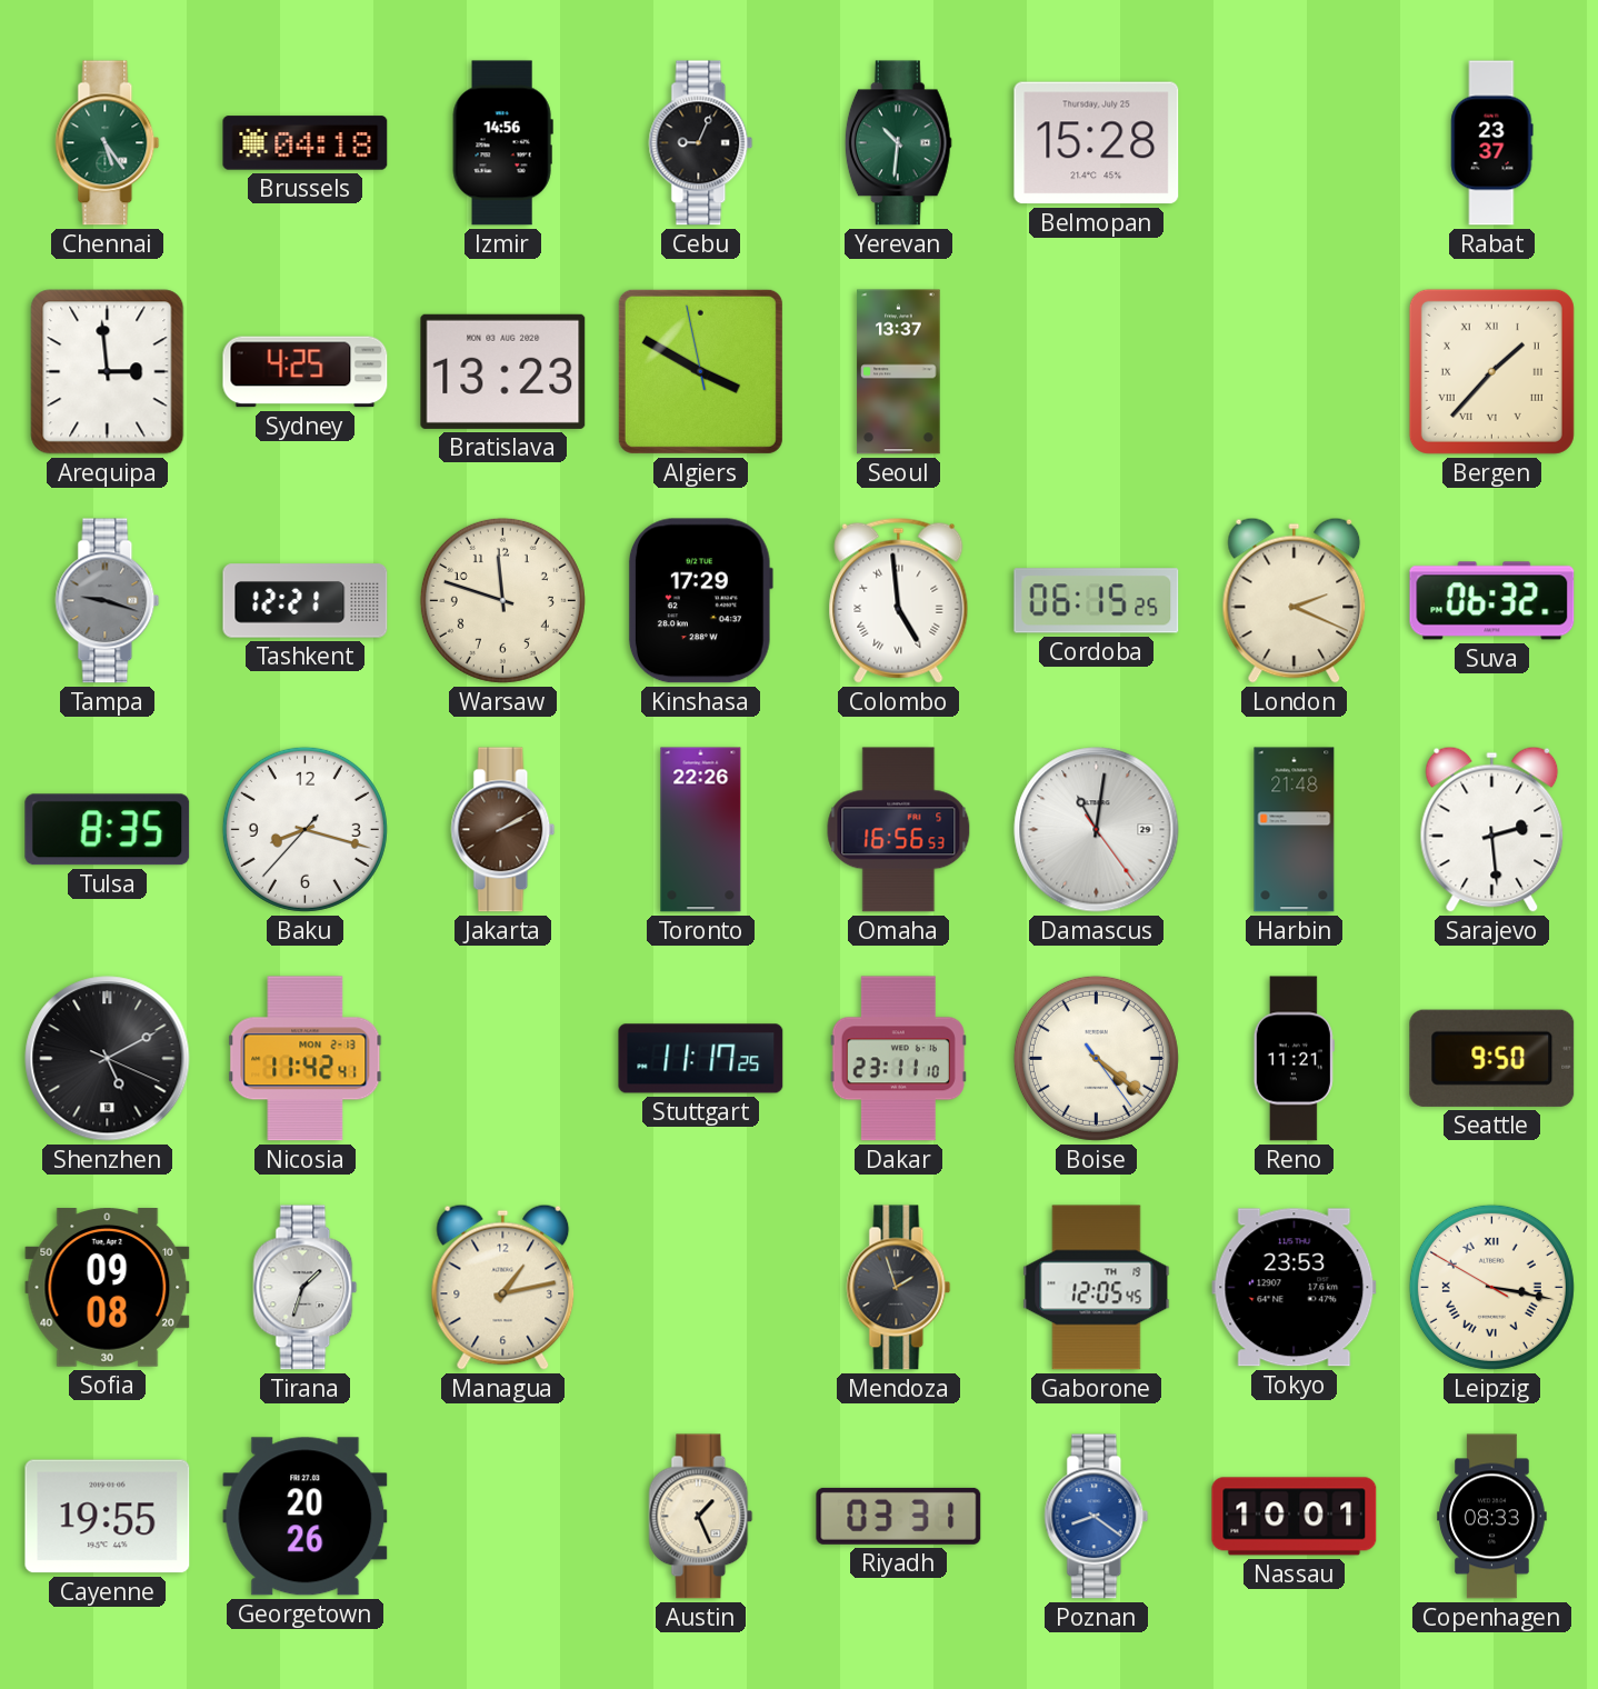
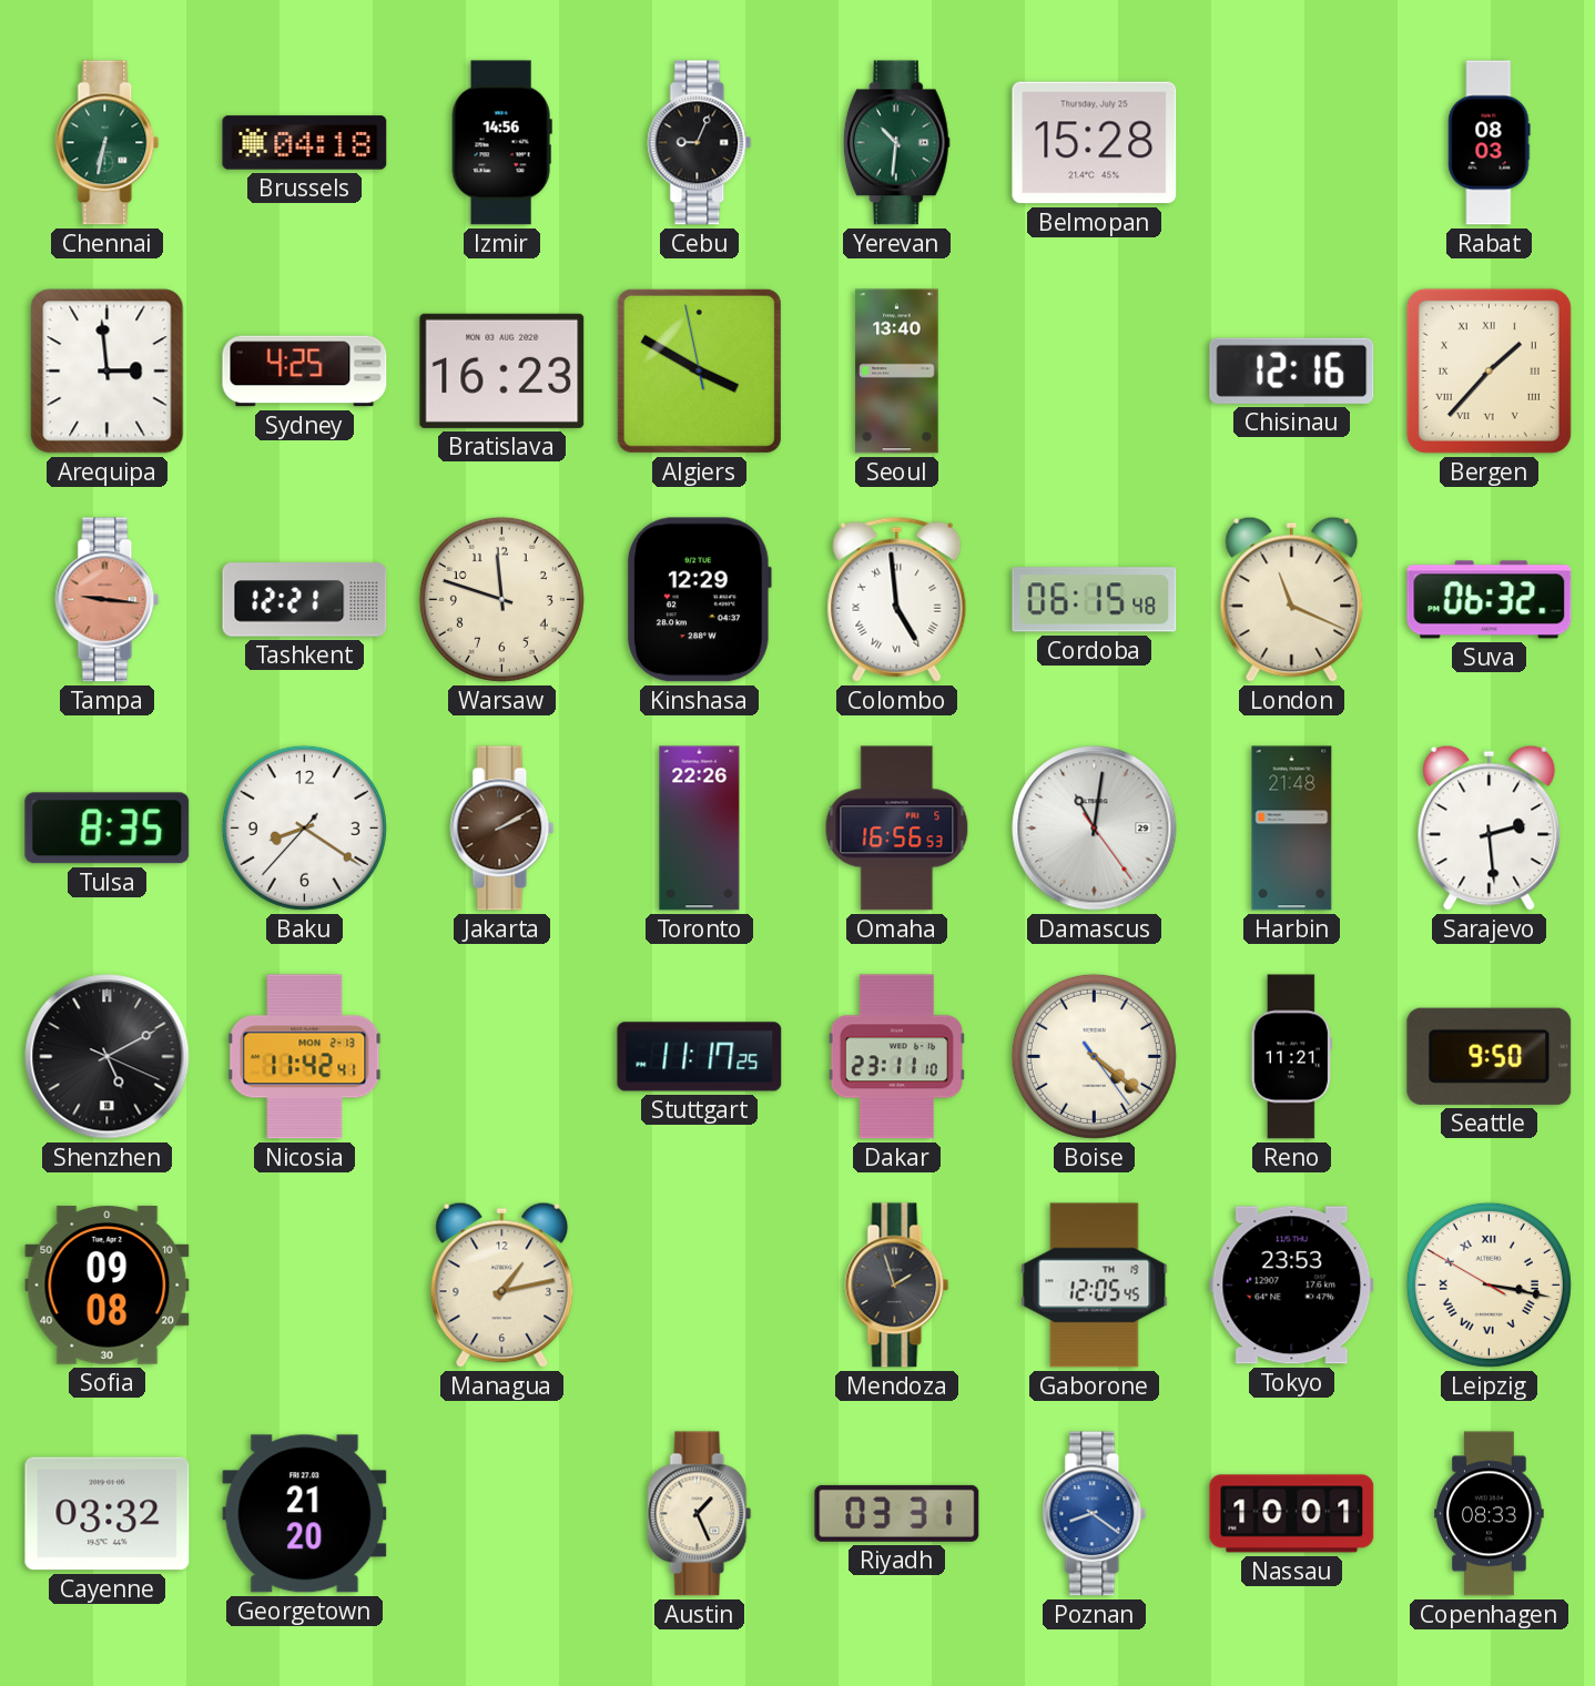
Chennai: 5:24 -> 6:32 (108, 143)
Rabat: 23:37 -> 08:03 (1490, 143)
Bratislava: 13:23 -> 16:23 (502, 370)
Seoul: 13:37 -> 13:40 (897, 372)
Chisinau: none -> 12:16 (1292, 370)
Tampa: 9:18 -> 9:16 (108, 600)
Tampa dial: grey -> salmon (108, 600)
Kinshasa: 17:29 -> 12:29 (699, 600)
Cordoba: 06:15:25 -> 06:15:48 (1095, 600)
London: 2:19 -> 11:19 (1292, 599)
Baku: 8:17 -> 8:20 (304, 827)
Tirana: 1:33 -> none (306, 1288)
Cayenne: 19:55 -> 03:32 (108, 1514)
Georgetown: 20:26 -> 21:20 (305, 1514)
